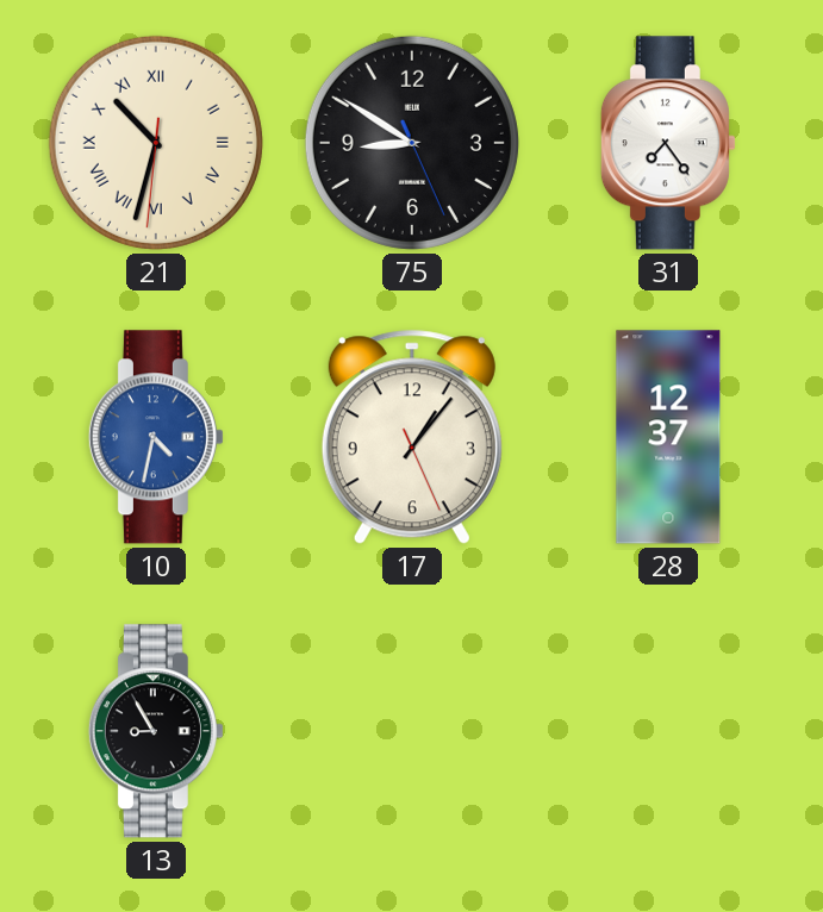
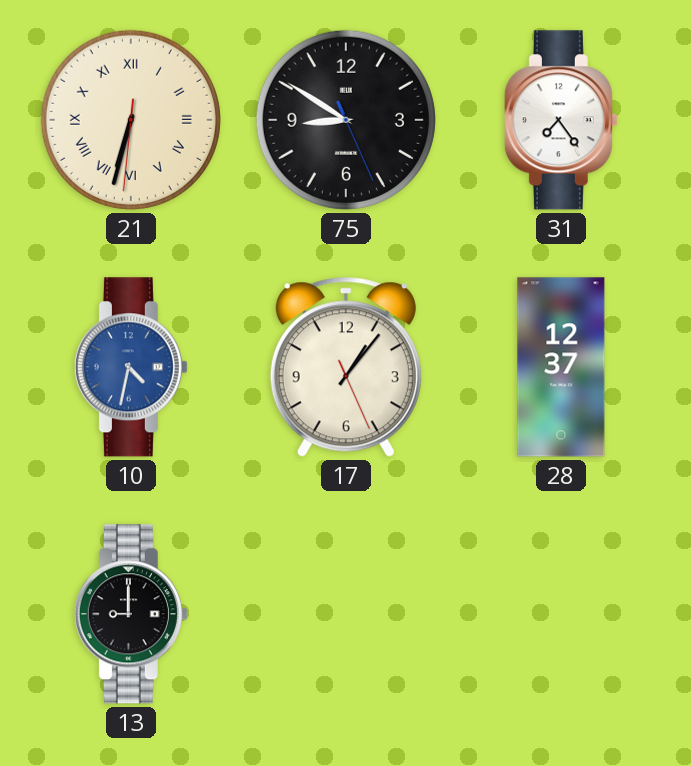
21: 10:32 -> 6:32 (131, 120)
13: 8:55 -> 9:00 (131, 614)
